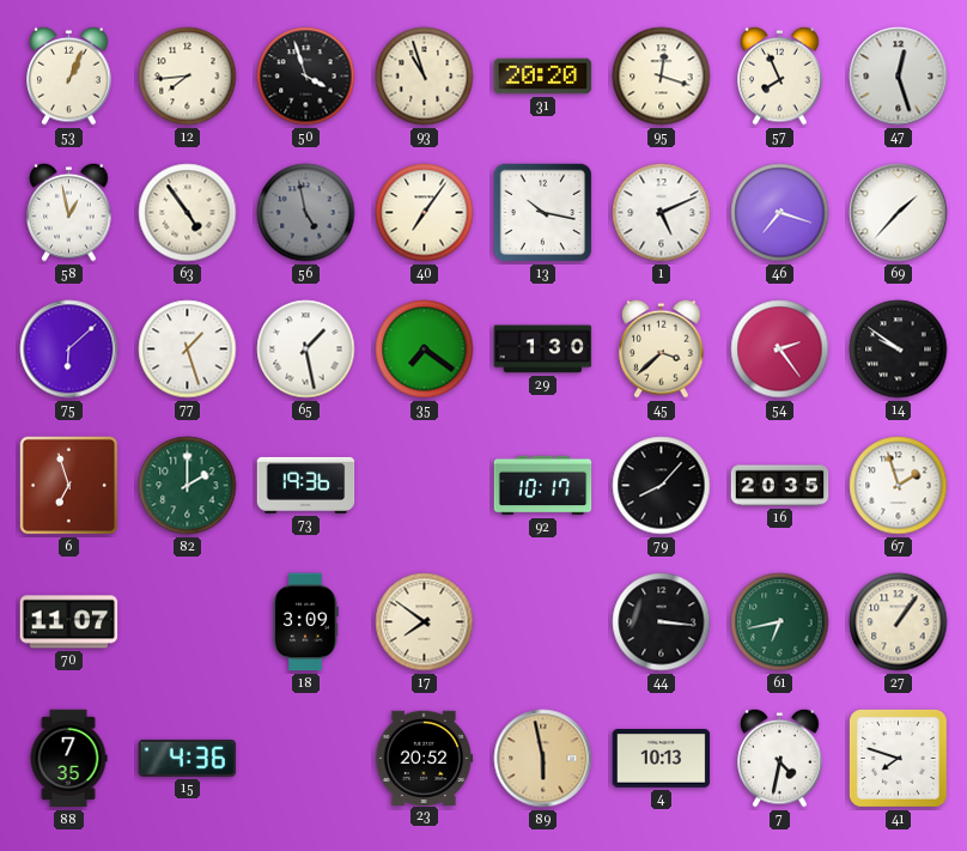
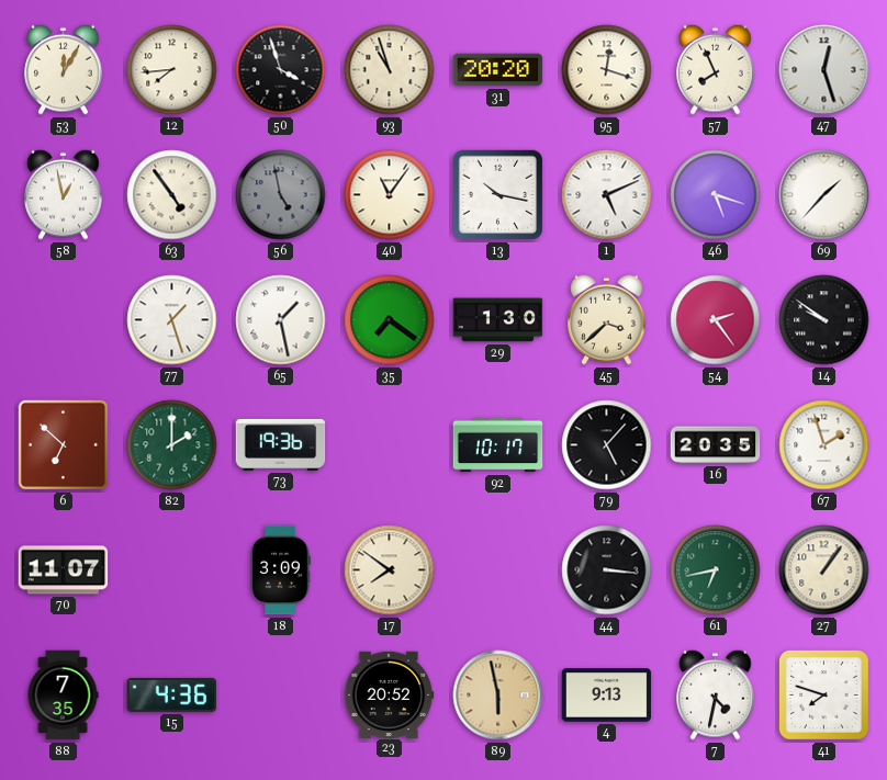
53: 1:04 -> 12:05 (64, 69)
40: 7:06 -> 11:06 (390, 195)
46: 7:18 -> 5:18 (716, 195)
75: 6:08 -> none (69, 349)
6: 6:57 -> 6:52 (64, 445)
79: 8:07 -> 5:07 (607, 445)
4: 10:13 -> 9:13 (607, 696)
